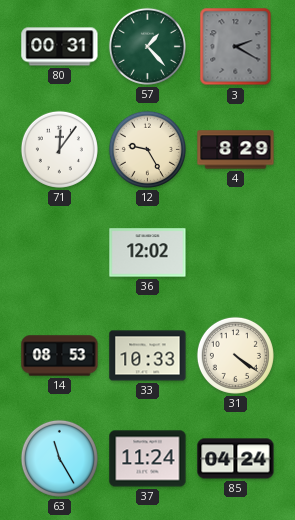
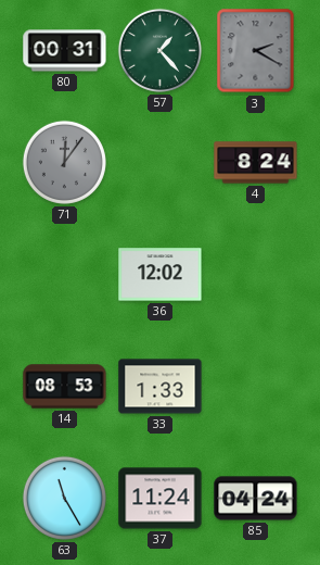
71 dial: white -> grey (64, 162)
12: 9:25 -> none (147, 149)
4: 8:29 -> 8:24 (256, 163)
33: 10:33 -> 1:33 (161, 387)
31: 4:21 -> none (235, 355)
